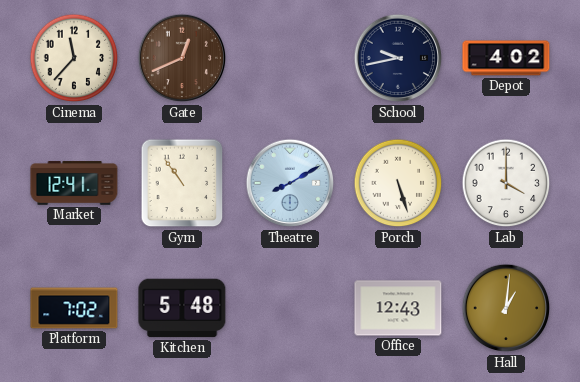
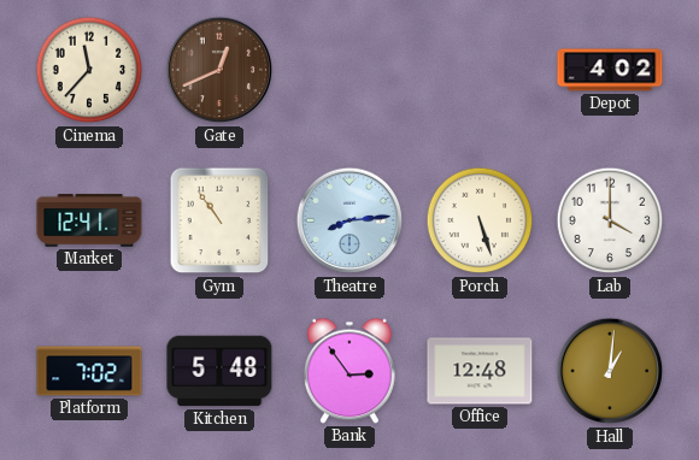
School: 9:43 -> none (398, 58)
Theatre: 8:10 -> 8:14 (349, 220)
Bank: none -> 2:54 (349, 371)
Office: 12:43 -> 12:48 (480, 371)
